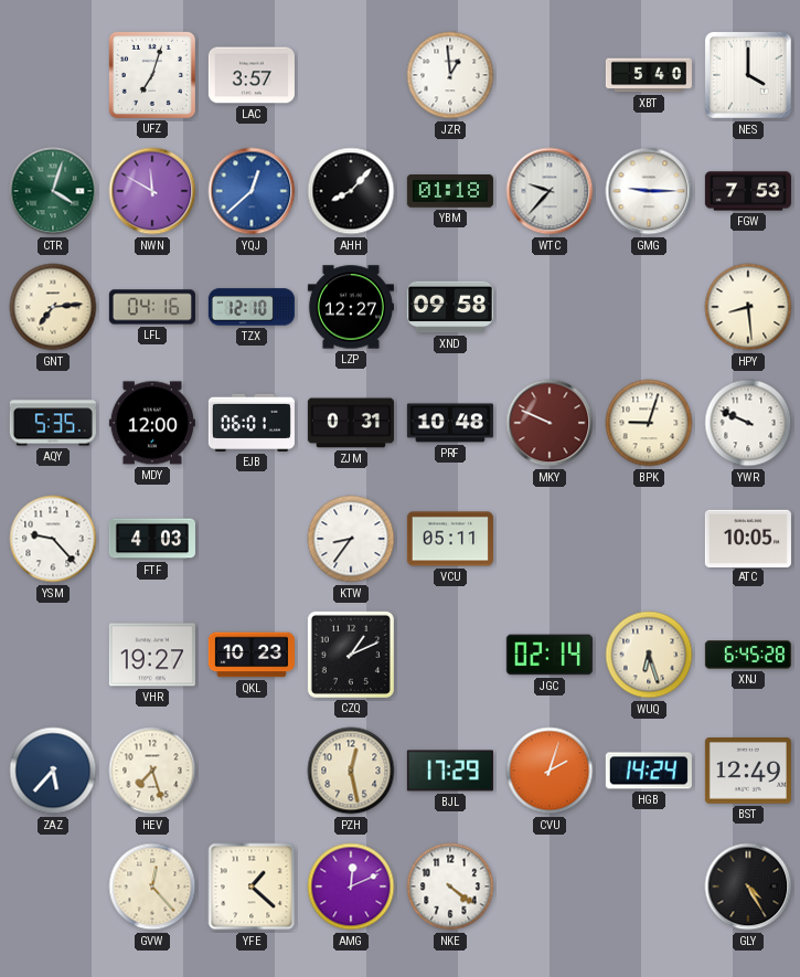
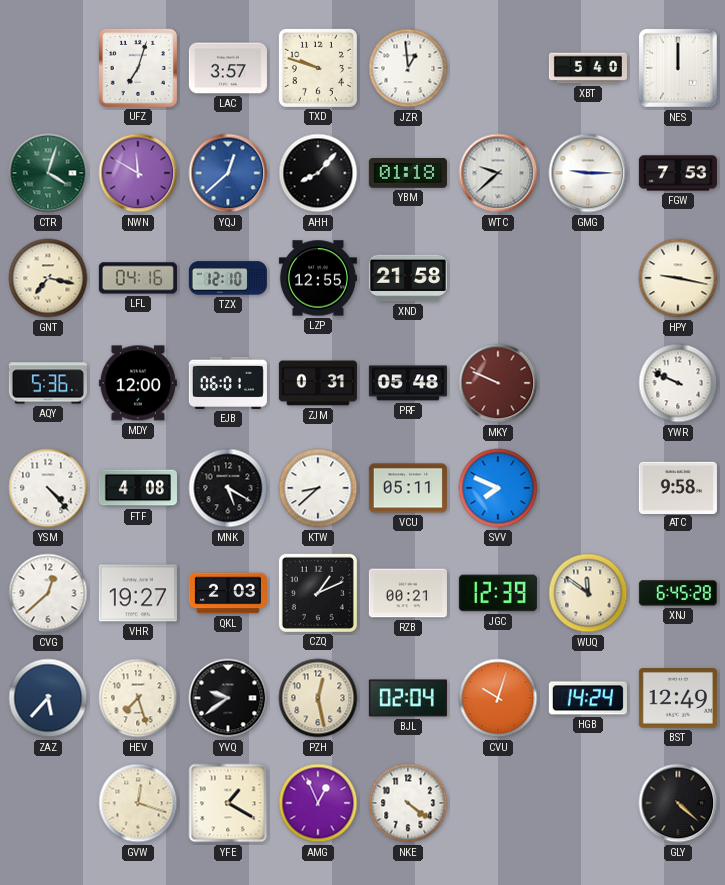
TXD: none -> 9:48 (318, 68)
NES: 4:00 -> 12:00 (679, 69)
WTC: 9:37 -> 9:38 (498, 173)
GNT: 7:14 -> 7:17 (48, 278)
LZP: 12:27 -> 12:55 (318, 278)
XND: 09:58 -> 21:58 (408, 278)
HPY: 8:29 -> 9:17 (678, 278)
AQY: 5:35 -> 5:36 (48, 383)
PRF: 10:48 -> 05:48 (408, 383)
BPK: 9:03 -> none (649, 423)
YSM: 9:23 -> 4:23 (48, 488)
FTF: 4:03 -> 4:08 (138, 488)
MNK: none -> 5:20 (228, 488)
KTW: 8:36 -> 8:38 (318, 488)
SVV: none -> 7:49 (498, 488)
ATC: 10:05 -> 9:58 (678, 487)
CVG: none -> 12:38 (48, 593)
QKL: 10:23 -> 2:03 (228, 593)
RZB: none -> 00:21 (408, 593)
JGC: 02:14 -> 12:39 (498, 593)
WUQ: 6:27 -> 11:51 (588, 593)
YVQ: none -> 9:39 (228, 698)
BJL: 17:29 -> 02:04 (408, 698)
CVU: 2:03 -> 10:03 (498, 698)
GVW: 12:23 -> 12:18 (138, 803)
YFE: 1:22 -> 1:20 (228, 803)
AMG: 12:11 -> 12:56 (318, 803)
GLY: 4:25 -> 4:22 (678, 803)
